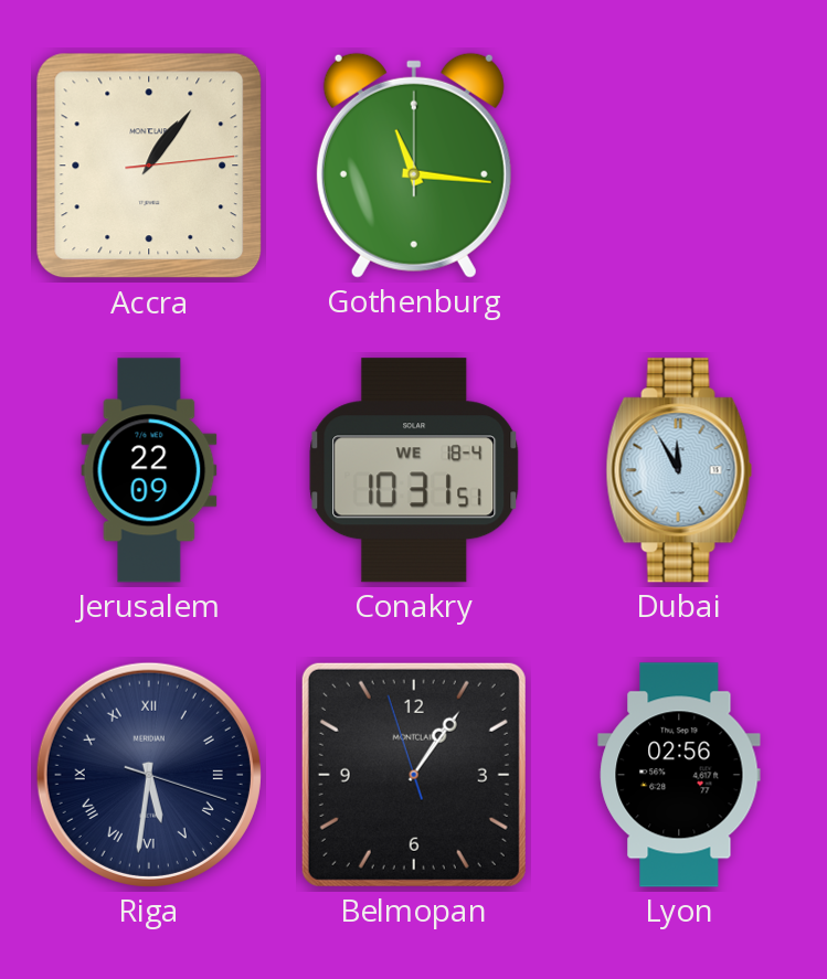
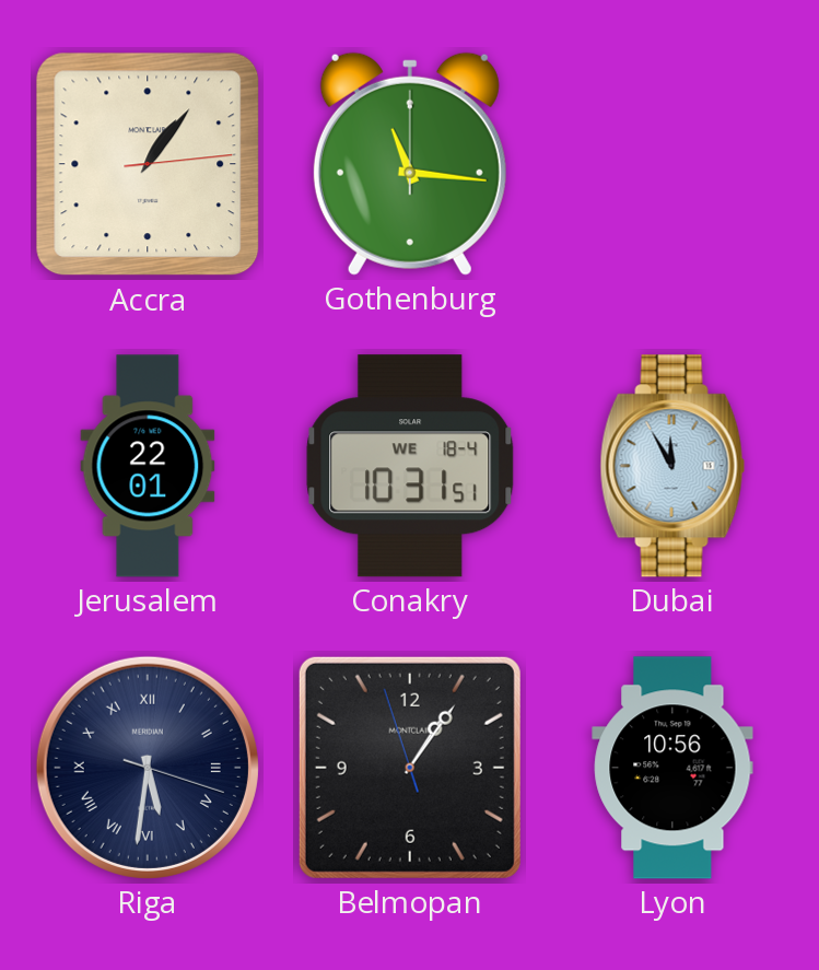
Jerusalem: 22:09 -> 22:01 (148, 466)
Lyon: 02:56 -> 10:56 (672, 768)
